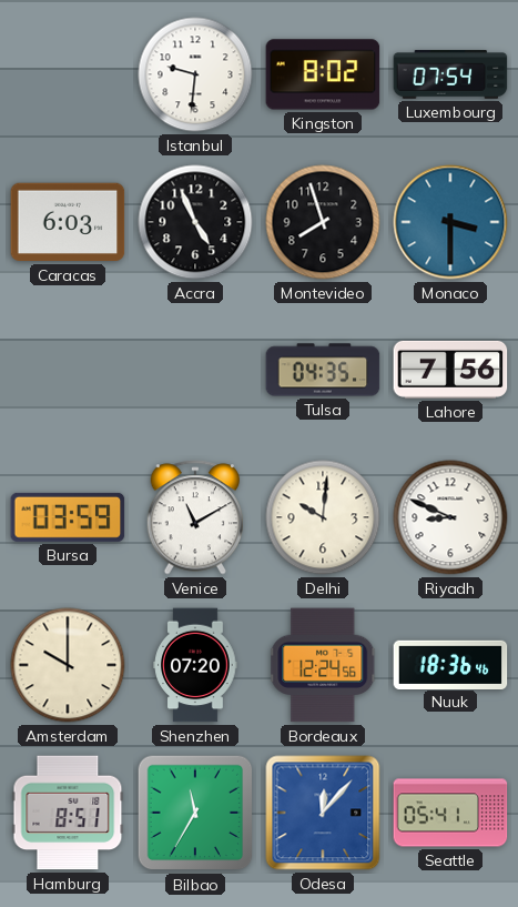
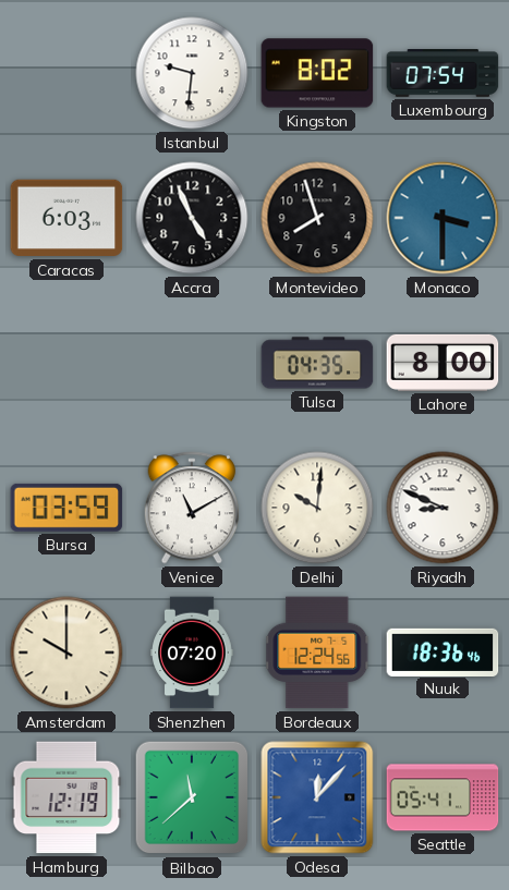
Lahore: 7:56 -> 8:00 (443, 363)
Hamburg: 8:51 -> 12:19 (66, 797)
Bilbao: 11:35 -> 11:38 (192, 797)
